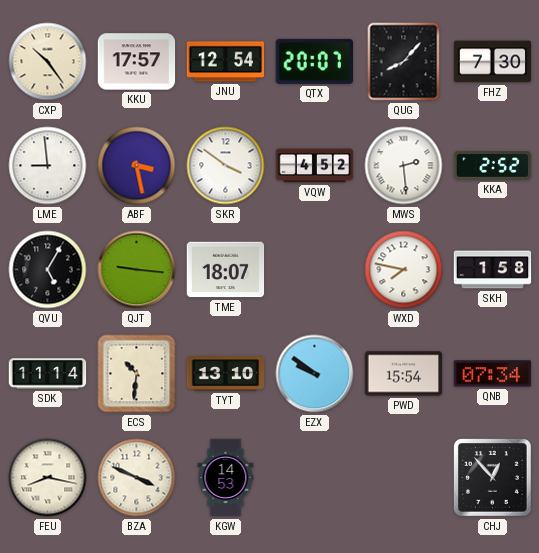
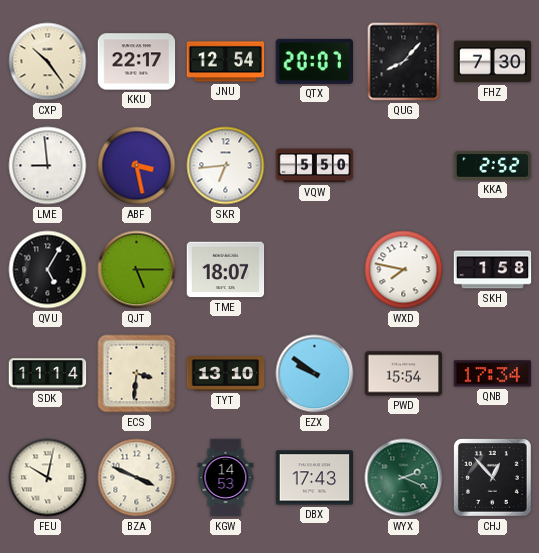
KKU: 17:57 -> 22:17 (137, 62)
SKR: 3:51 -> 6:44 (226, 166)
VQW: 4:52 -> 5:50 (315, 166)
MWS: 2:29 -> none (404, 166)
QJT: 9:16 -> 5:15 (137, 270)
ECS: 10:31 -> 3:31 (137, 374)
QNB: 07:34 -> 17:34 (493, 374)
FEU: 8:17 -> 10:02 (48, 478)
DBX: none -> 17:43 (315, 478)
WYX: none -> 2:19 (404, 478)
